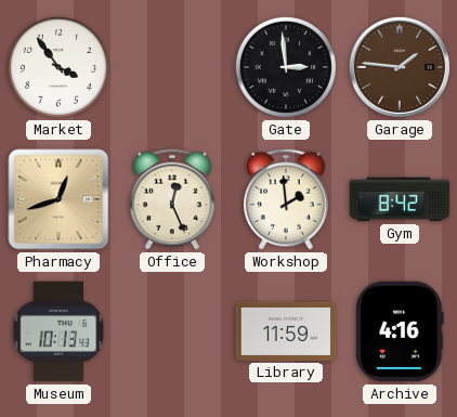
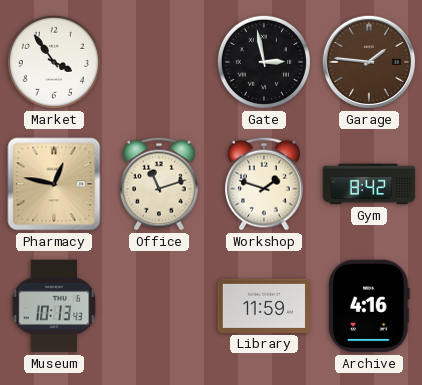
Gate: 2:59 -> 2:58 (264, 62)
Pharmacy: 12:42 -> 12:47 (54, 184)
Office: 12:26 -> 11:12 (159, 184)
Workshop: 1:59 -> 1:48 (264, 184)
